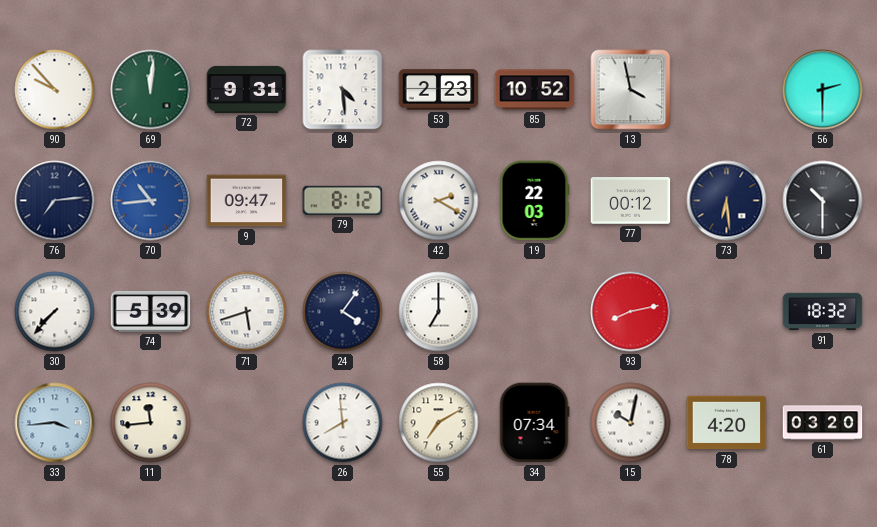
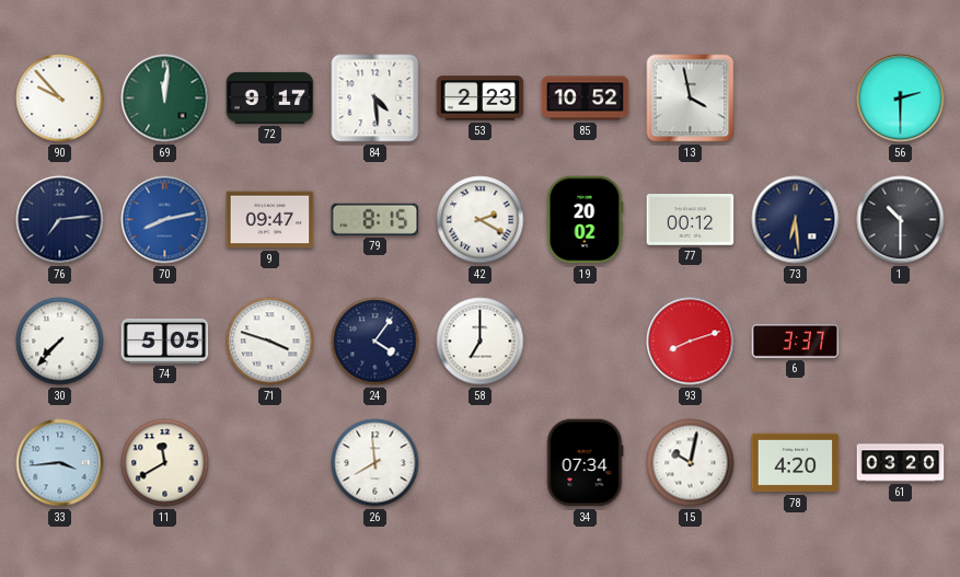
72: 9:31 -> 9:17 (270, 97)
70: 10:44 -> 8:13 (165, 220)
79: 8:12 -> 8:15 (375, 219)
19: 22:03 -> 20:02 (585, 220)
74: 5:39 -> 5:05 (165, 341)
71: 5:42 -> 3:48 (270, 342)
93: 8:13 -> 8:12 (691, 342)
6: none -> 3:37 (796, 341)
91: 18:32 -> none (823, 312)
11: 11:44 -> 11:40 (165, 463)
55: 7:10 -> none (439, 423)
